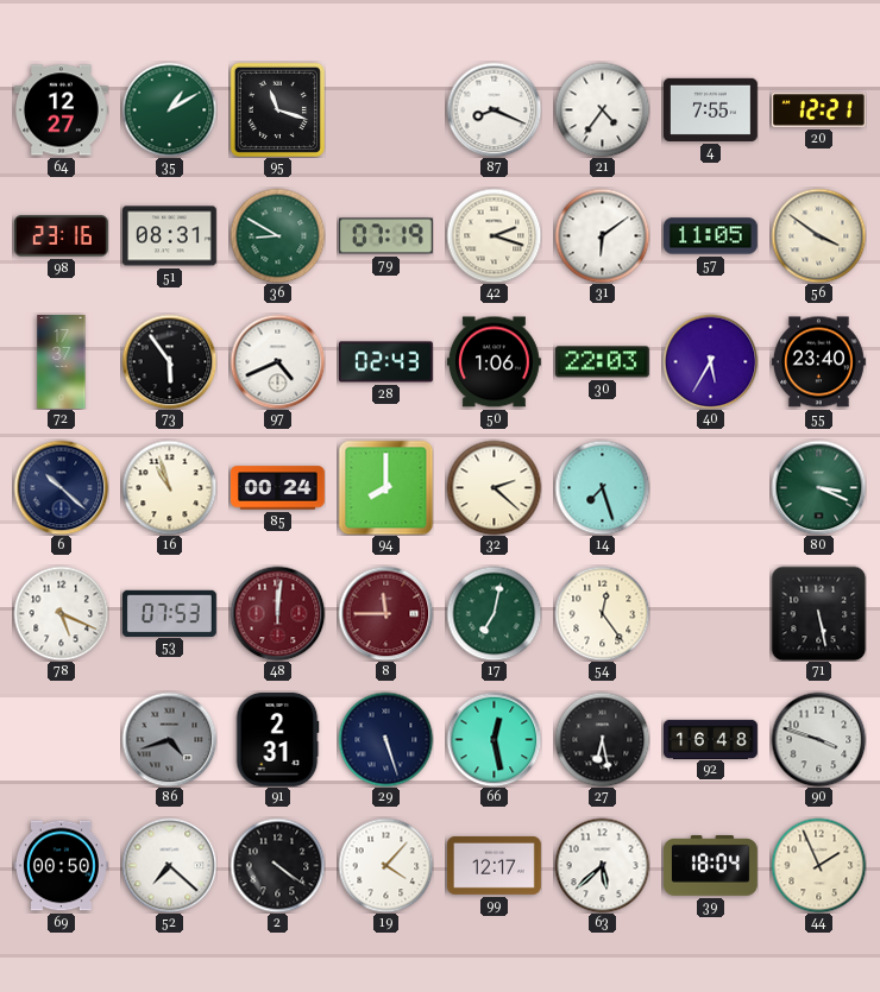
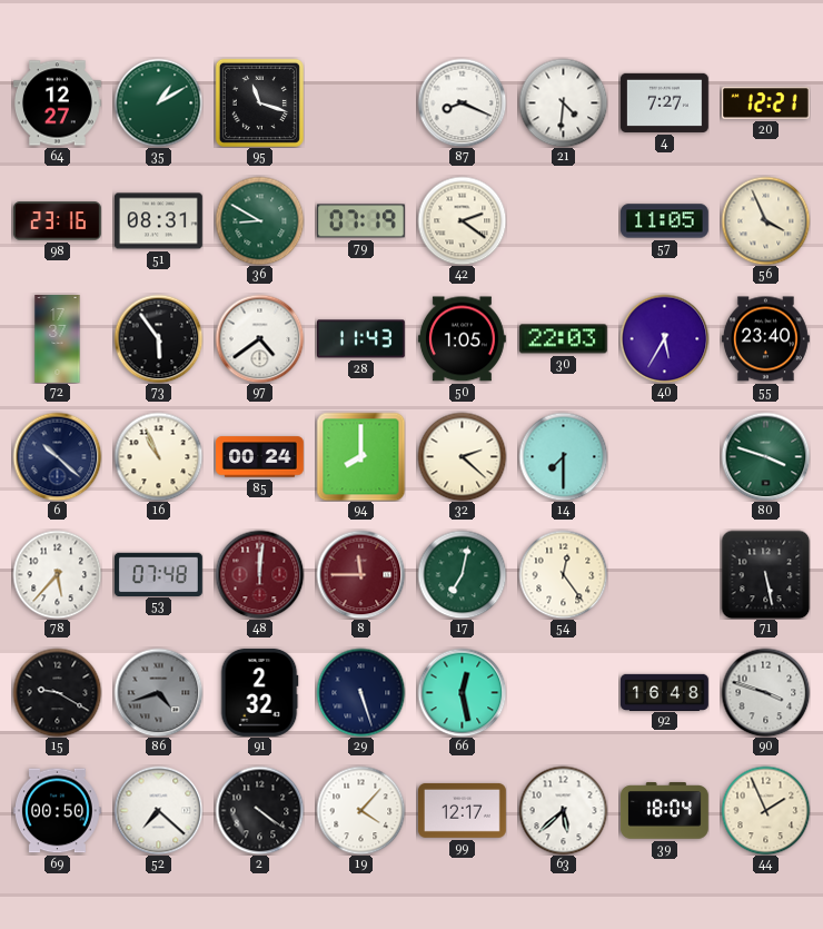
21: 4:36 -> 4:31 (563, 102)
4: 7:55 -> 7:27 (664, 102)
42: 2:18 -> 2:21 (462, 220)
31: 6:09 -> none (602, 235)
56: 3:51 -> 3:56 (765, 220)
97: 4:41 -> 4:39 (259, 338)
28: 02:43 -> 11:43 (360, 339)
50: 1:06 -> 1:05 (462, 339)
16: 10:57 -> 10:56 (158, 456)
14: 7:27 -> 7:30 (563, 456)
80: 3:19 -> 3:48 (765, 456)
78: 5:19 -> 5:37 (57, 574)
53: 07:53 -> 07:48 (158, 574)
15: none -> 9:20 (57, 692)
91: 2:31 -> 2:32 (259, 692)
27: 6:28 -> none (602, 739)
